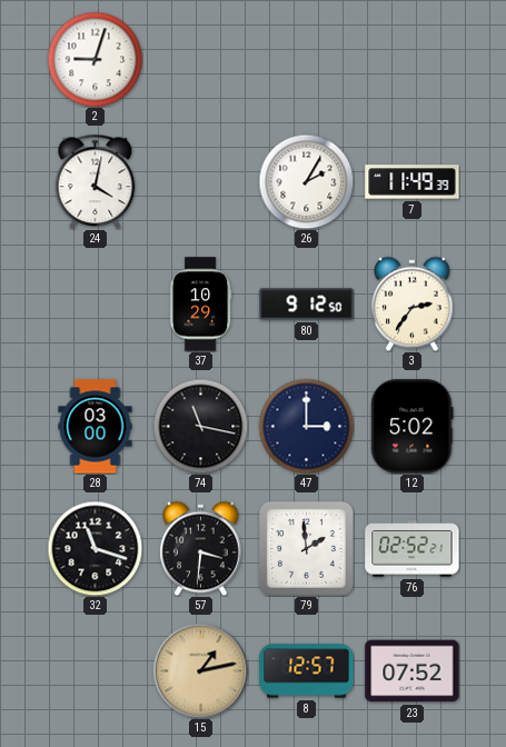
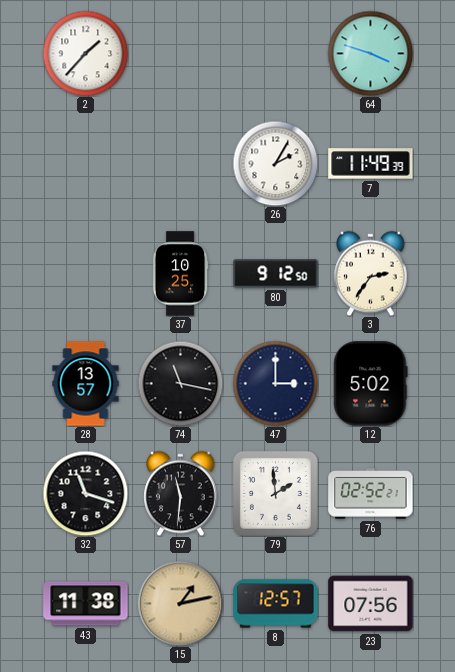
2: 9:03 -> 1:37 (85, 53)
64: none -> 3:48 (370, 53)
24: 4:02 -> none (96, 181)
37: 10:29 -> 10:25 (180, 274)
28: 03:00 -> 13:57 (86, 384)
57: 3:31 -> 11:31 (181, 493)
43: none -> 11:38 (86, 604)
23: 07:52 -> 07:56 (371, 604)
